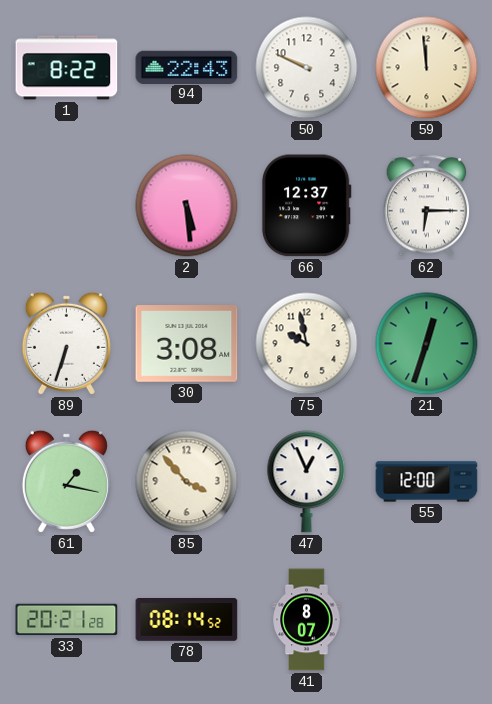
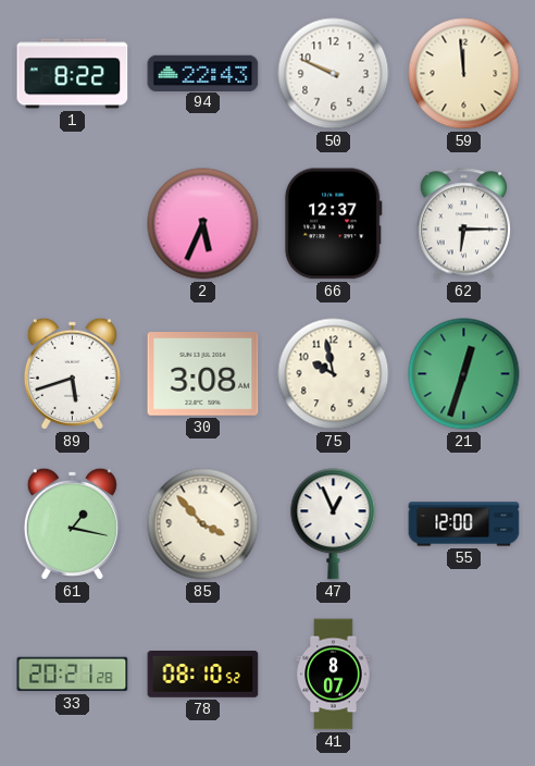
2: 5:29 -> 5:34 (203, 224)
89: 6:33 -> 5:42 (72, 373)
78: 08:14 -> 08:10 (203, 675)
